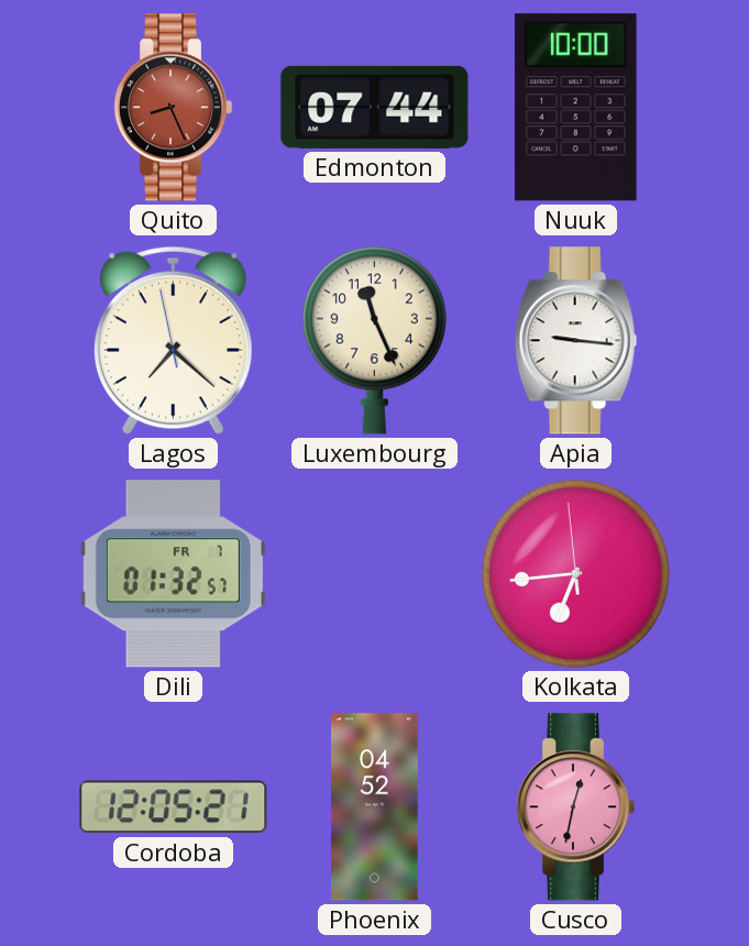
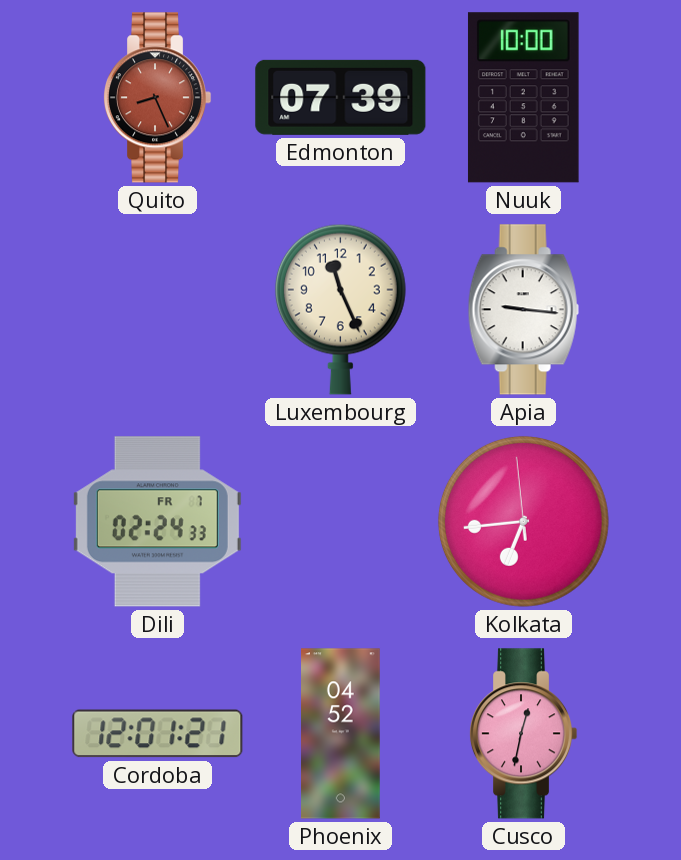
Edmonton: 07:44 -> 07:39 (341, 97)
Lagos: 7:21 -> none (173, 340)
Dili: 01:32 -> 02:24 (157, 522)
Cordoba: 12:05 -> 12:01 (158, 734)
